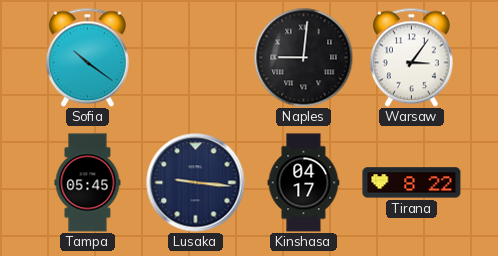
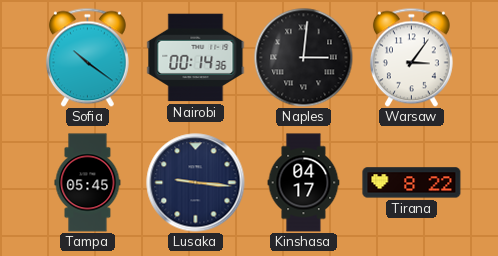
Nairobi: none -> 00:14 (196, 58)
Naples: 9:01 -> 3:01 (304, 58)
